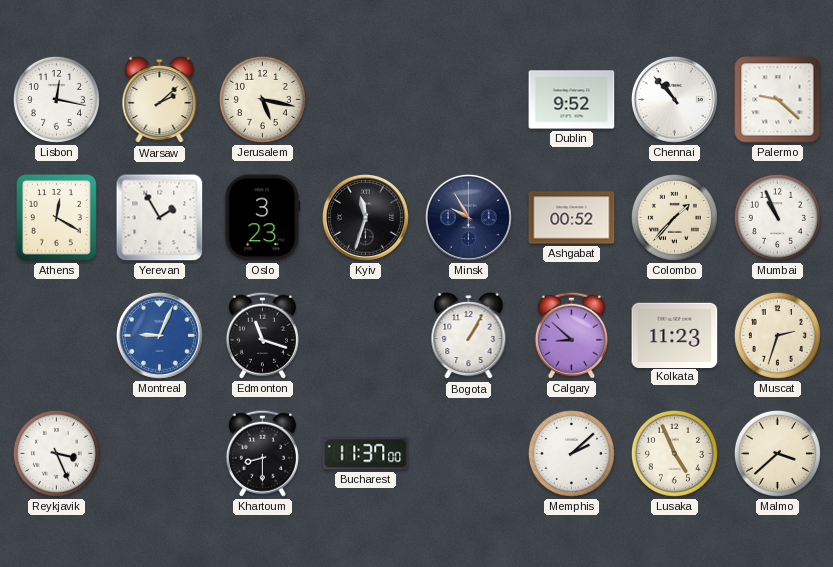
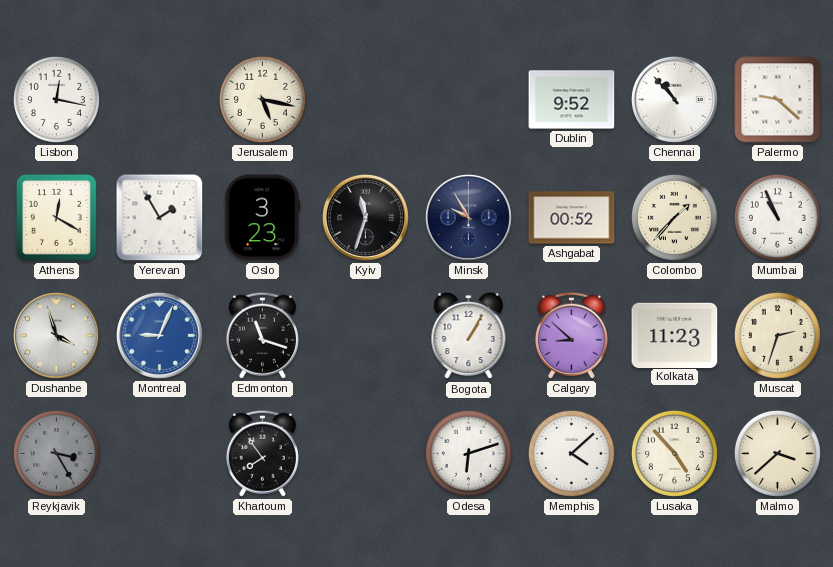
Warsaw: 2:08 -> none (160, 100)
Dushanbe: none -> 3:57 (56, 335)
Reykjavik: 3:26 -> 3:25 (56, 453)
Reykjavik dial: white -> grey (56, 453)
Khartoum: 8:30 -> 7:54 (262, 453)
Bucharest: 11:37 -> none (366, 454)
Odesa: none -> 6:12 (468, 453)
Memphis: 2:08 -> 4:08 (571, 453)
Lusaka: 4:56 -> 4:53 (674, 453)
